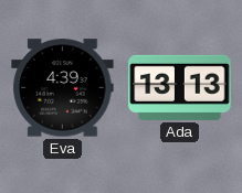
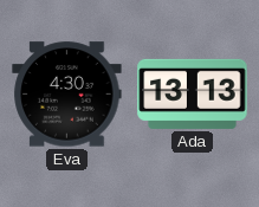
Eva: 4:39 -> 4:30 (67, 95)
